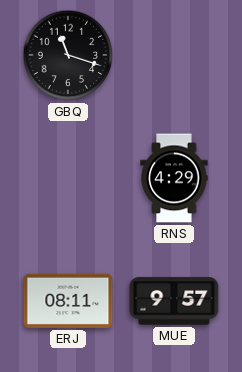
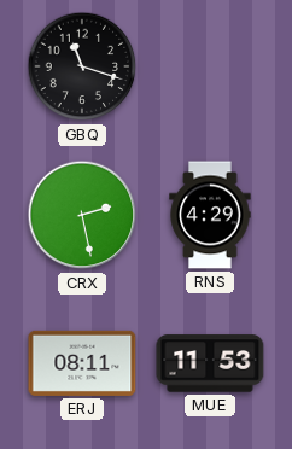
CRX: none -> 2:28 (82, 215)
MUE: 9:57 -> 11:53 (210, 363)
